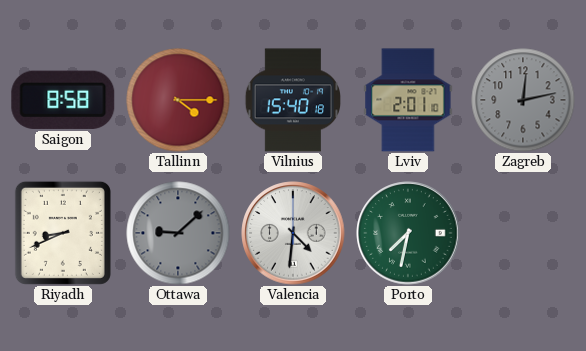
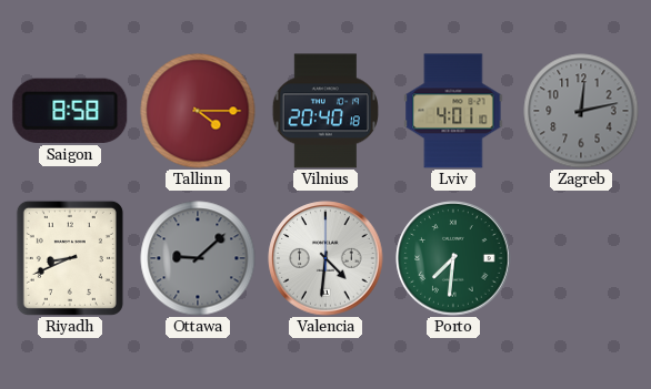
Vilnius: 15:40 -> 20:40 (324, 111)
Lviv: 2:01 -> 4:01 (453, 111)
Porto: 7:32 -> 7:31 (453, 258)
